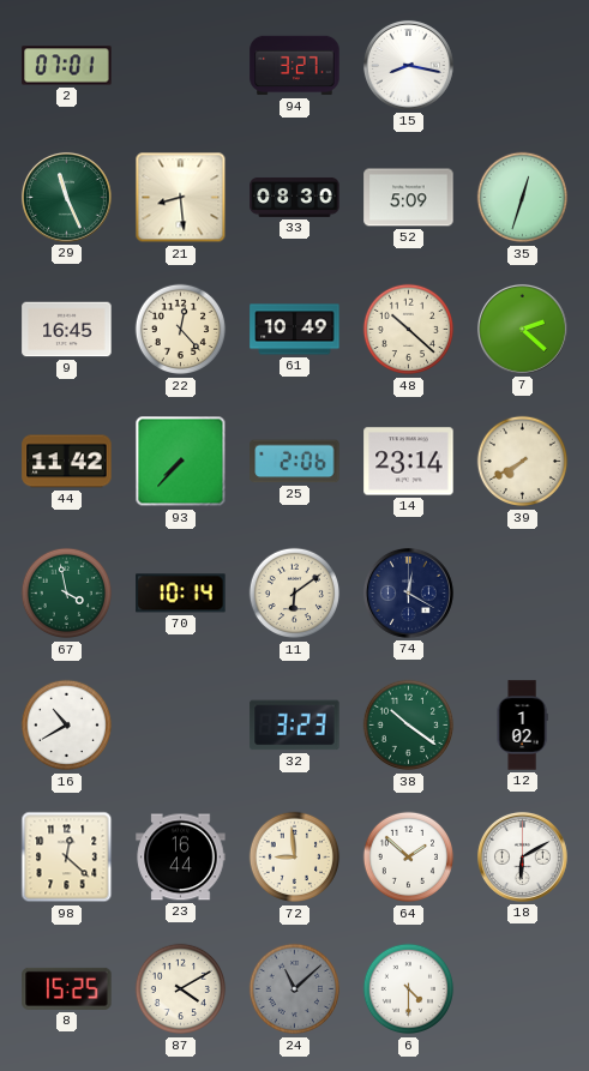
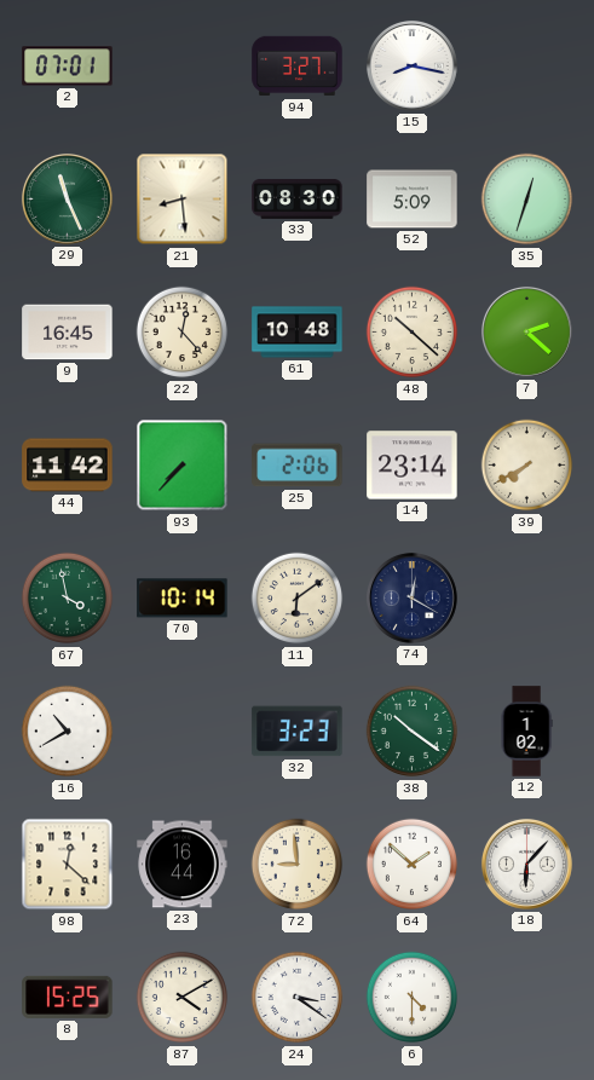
61: 10:49 -> 10:48 (298, 333)
18: 6:10 -> 6:07 (526, 864)
24: 11:08 -> 3:21 (298, 998)
24 dial: grey -> white (298, 998)
